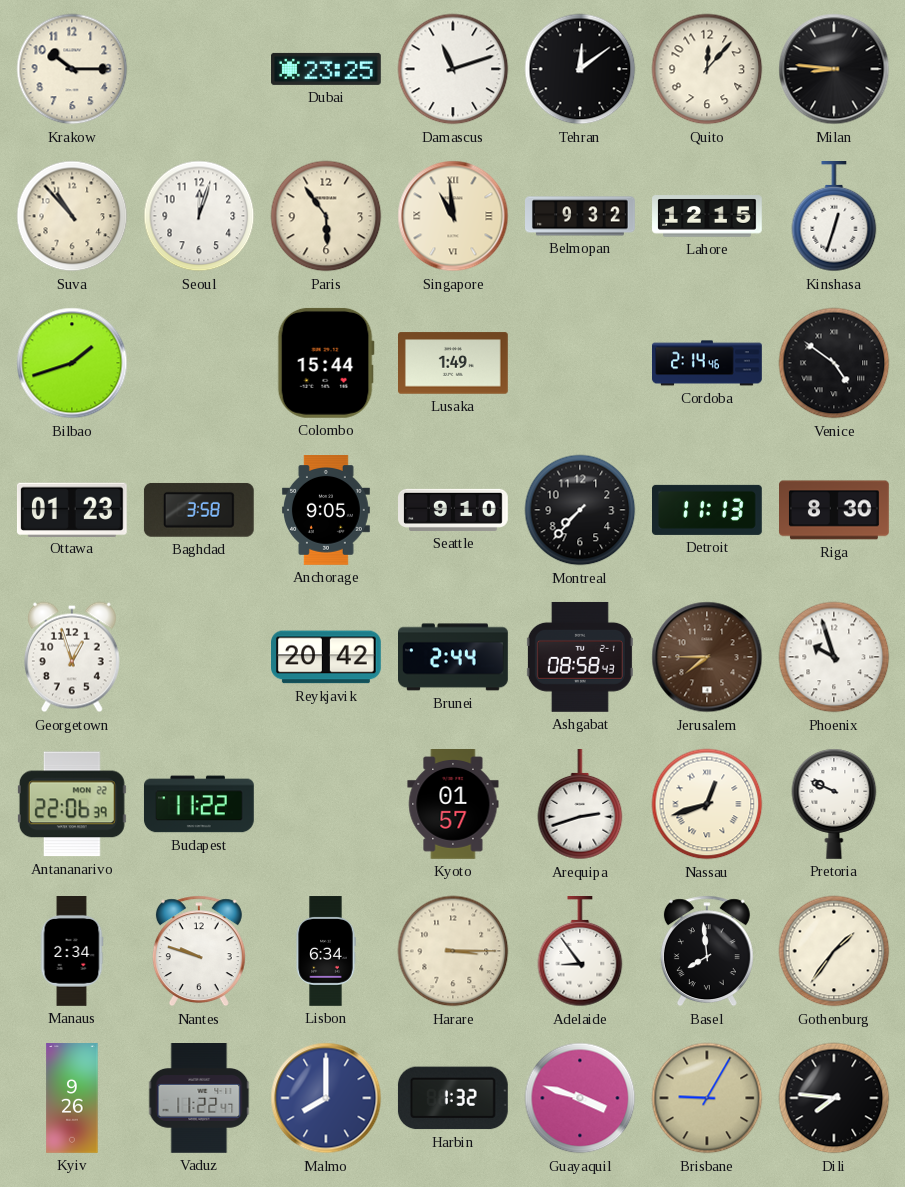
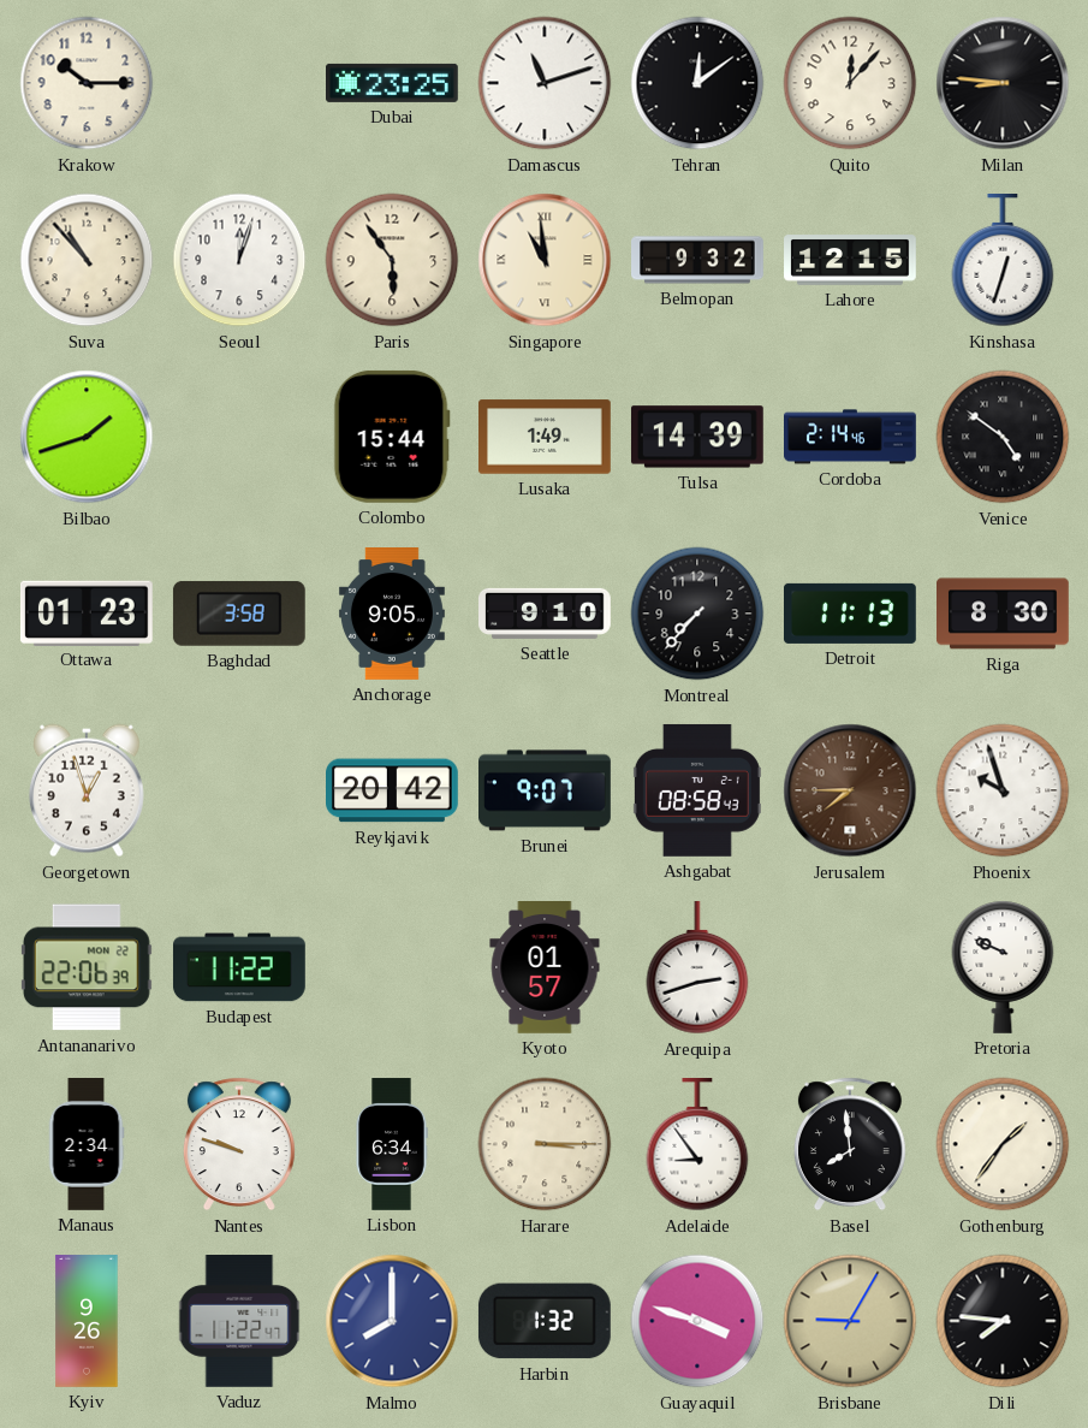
Tulsa: none -> 14:39 (697, 437)
Brunei: 2:44 -> 9:07 (546, 790)
Nassau: 12:42 -> none (707, 804)
